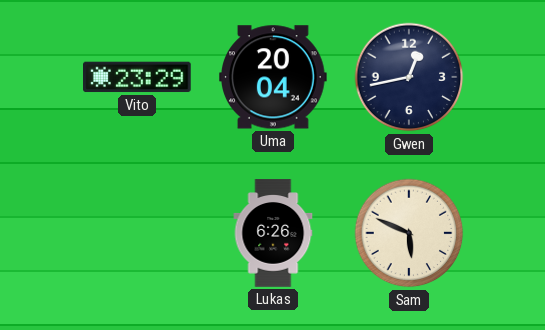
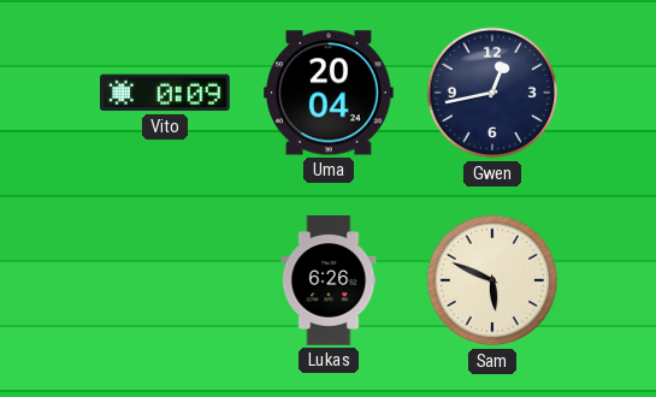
Vito: 23:29 -> 0:09 (165, 93)
